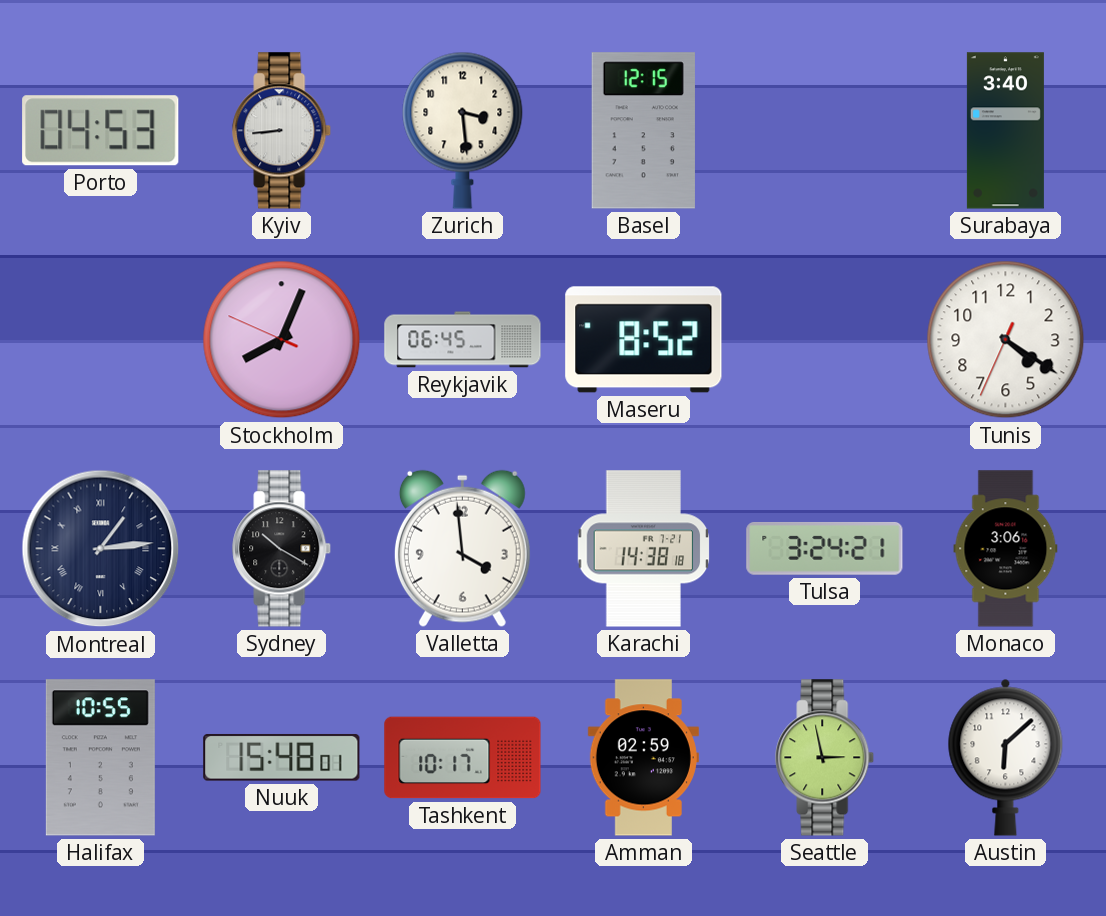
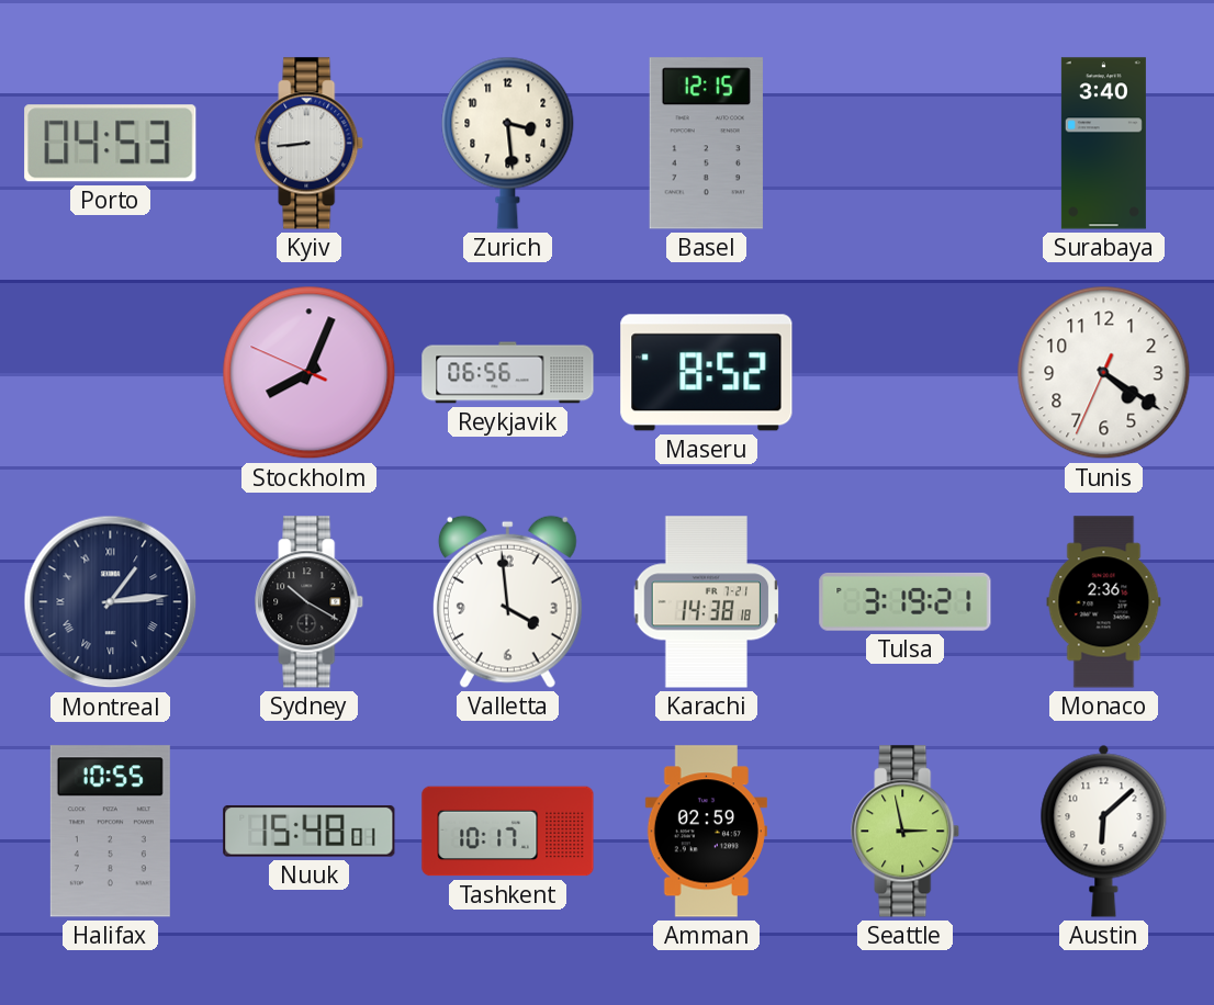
Reykjavik: 06:45 -> 06:56 (508, 373)
Tulsa: 3:24 -> 3:19 (906, 601)
Monaco: 3:06 -> 2:36 (1104, 602)
